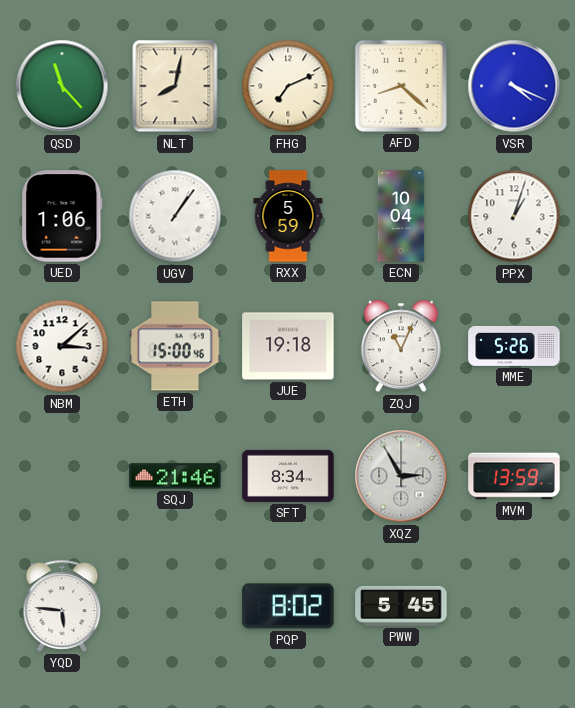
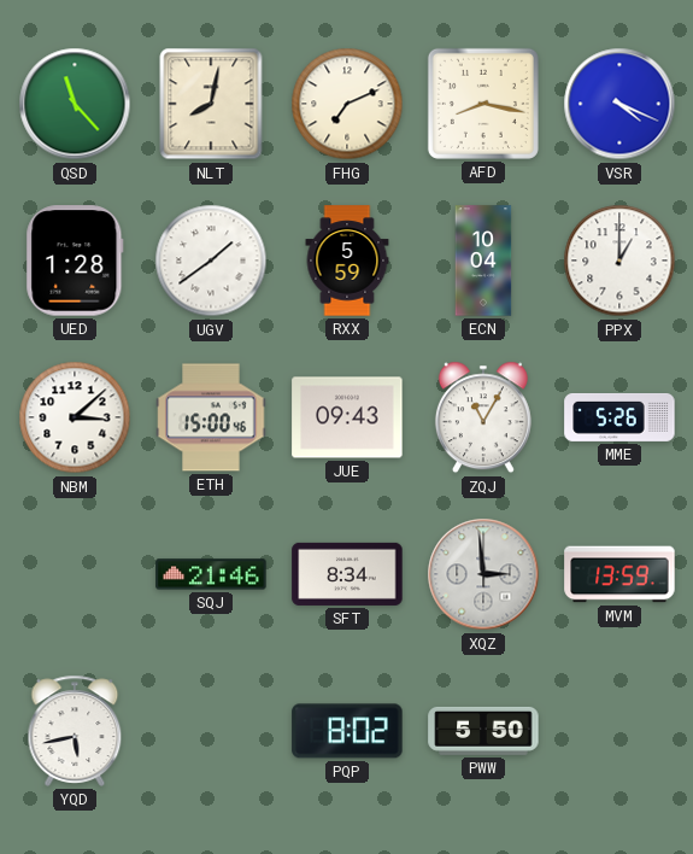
AFD: 8:22 -> 8:17 (483, 104)
UED: 1:06 -> 1:28 (75, 261)
UGV: 1:06 -> 1:39 (211, 261)
PPX: 1:03 -> 1:00 (619, 261)
JUE: 19:18 -> 09:43 (347, 417)
ZQJ: 11:04 -> 11:05 (483, 417)
XQZ: 2:55 -> 2:59 (483, 574)
YQD: 5:46 -> 5:43 (75, 731)
PWW: 5:45 -> 5:50 (483, 731)
